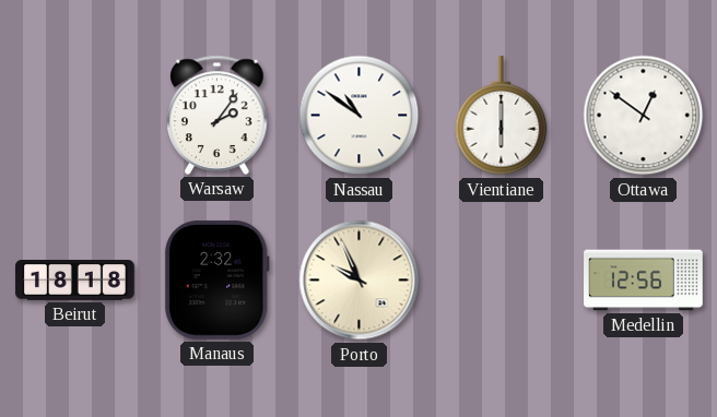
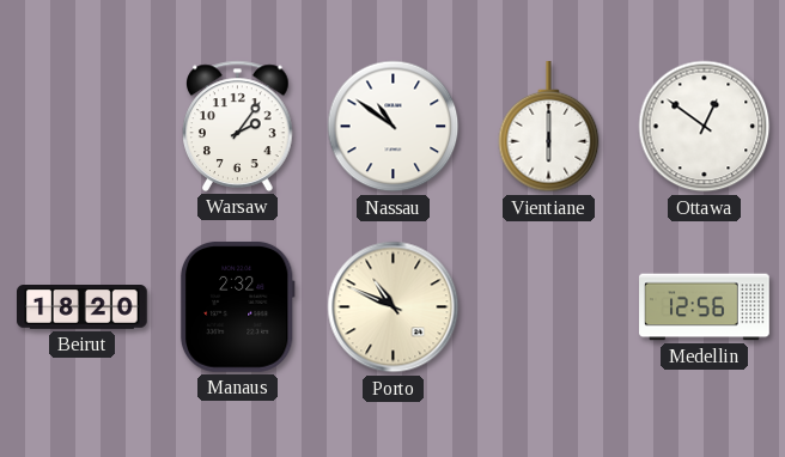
Beirut: 18:18 -> 18:20 (83, 307)
Porto: 9:56 -> 10:49 (394, 307)
